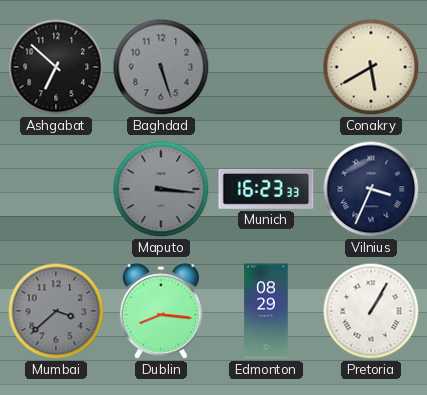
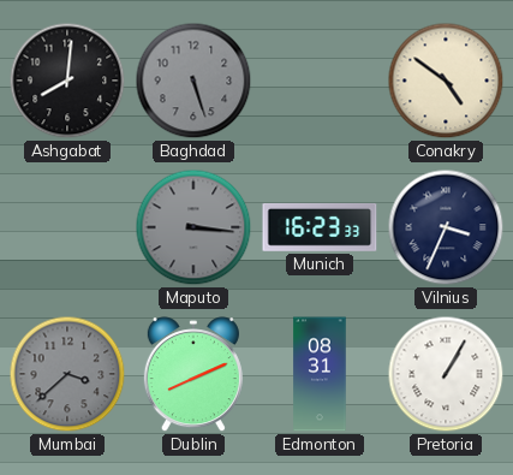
Ashgabat: 6:52 -> 8:01 (67, 81)
Conakry: 5:40 -> 4:51 (446, 81)
Dublin: 8:16 -> 8:11 (193, 375)
Edmonton: 08:29 -> 08:31 (320, 374)
